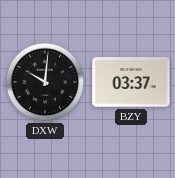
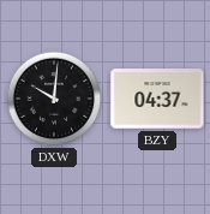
BZY: 03:37 -> 04:37 (157, 99)
